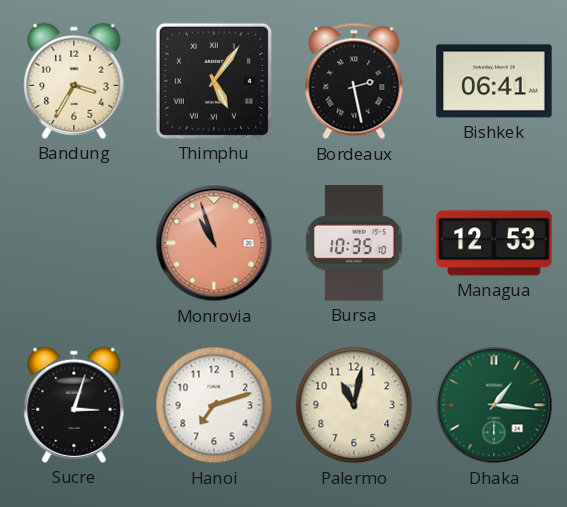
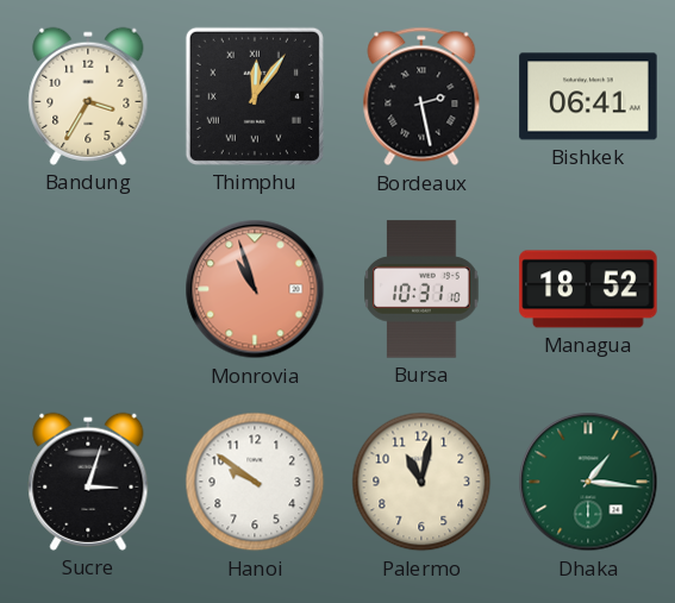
Thimphu: 5:06 -> 12:06 (255, 96)
Bursa: 10:35 -> 10:31 (421, 289)
Managua: 12:53 -> 18:52 (588, 289)
Hanoi: 7:12 -> 9:51 (255, 482)
